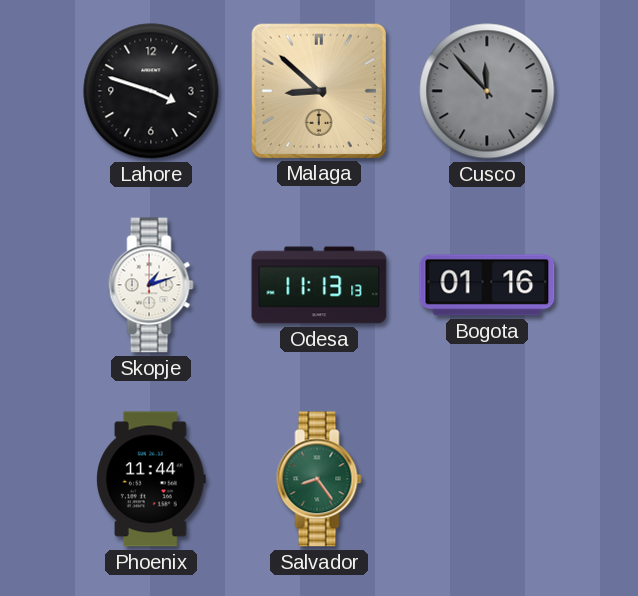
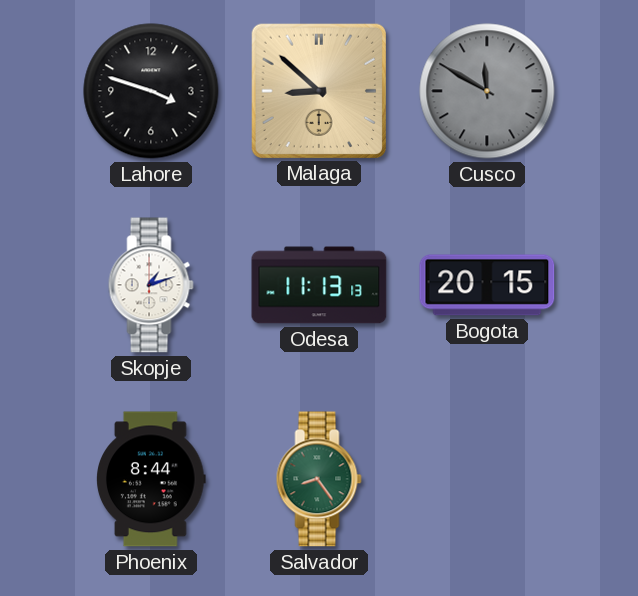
Cusco: 11:53 -> 11:50 (487, 91)
Bogota: 01:16 -> 20:15 (487, 285)
Phoenix: 11:44 -> 8:44 (152, 479)
